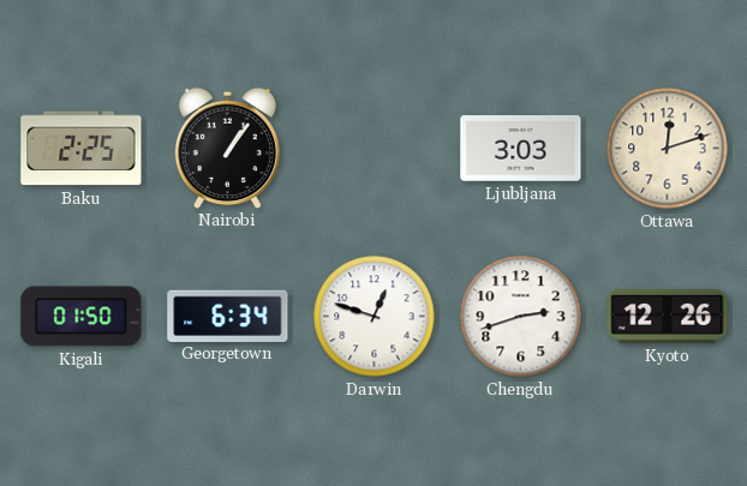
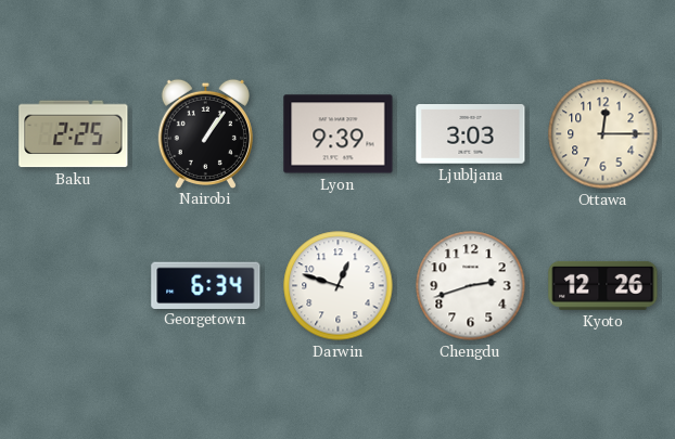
Lyon: none -> 9:39 (339, 134)
Ottawa: 12:12 -> 12:15 (603, 134)
Kigali: 01:50 -> none (82, 317)
